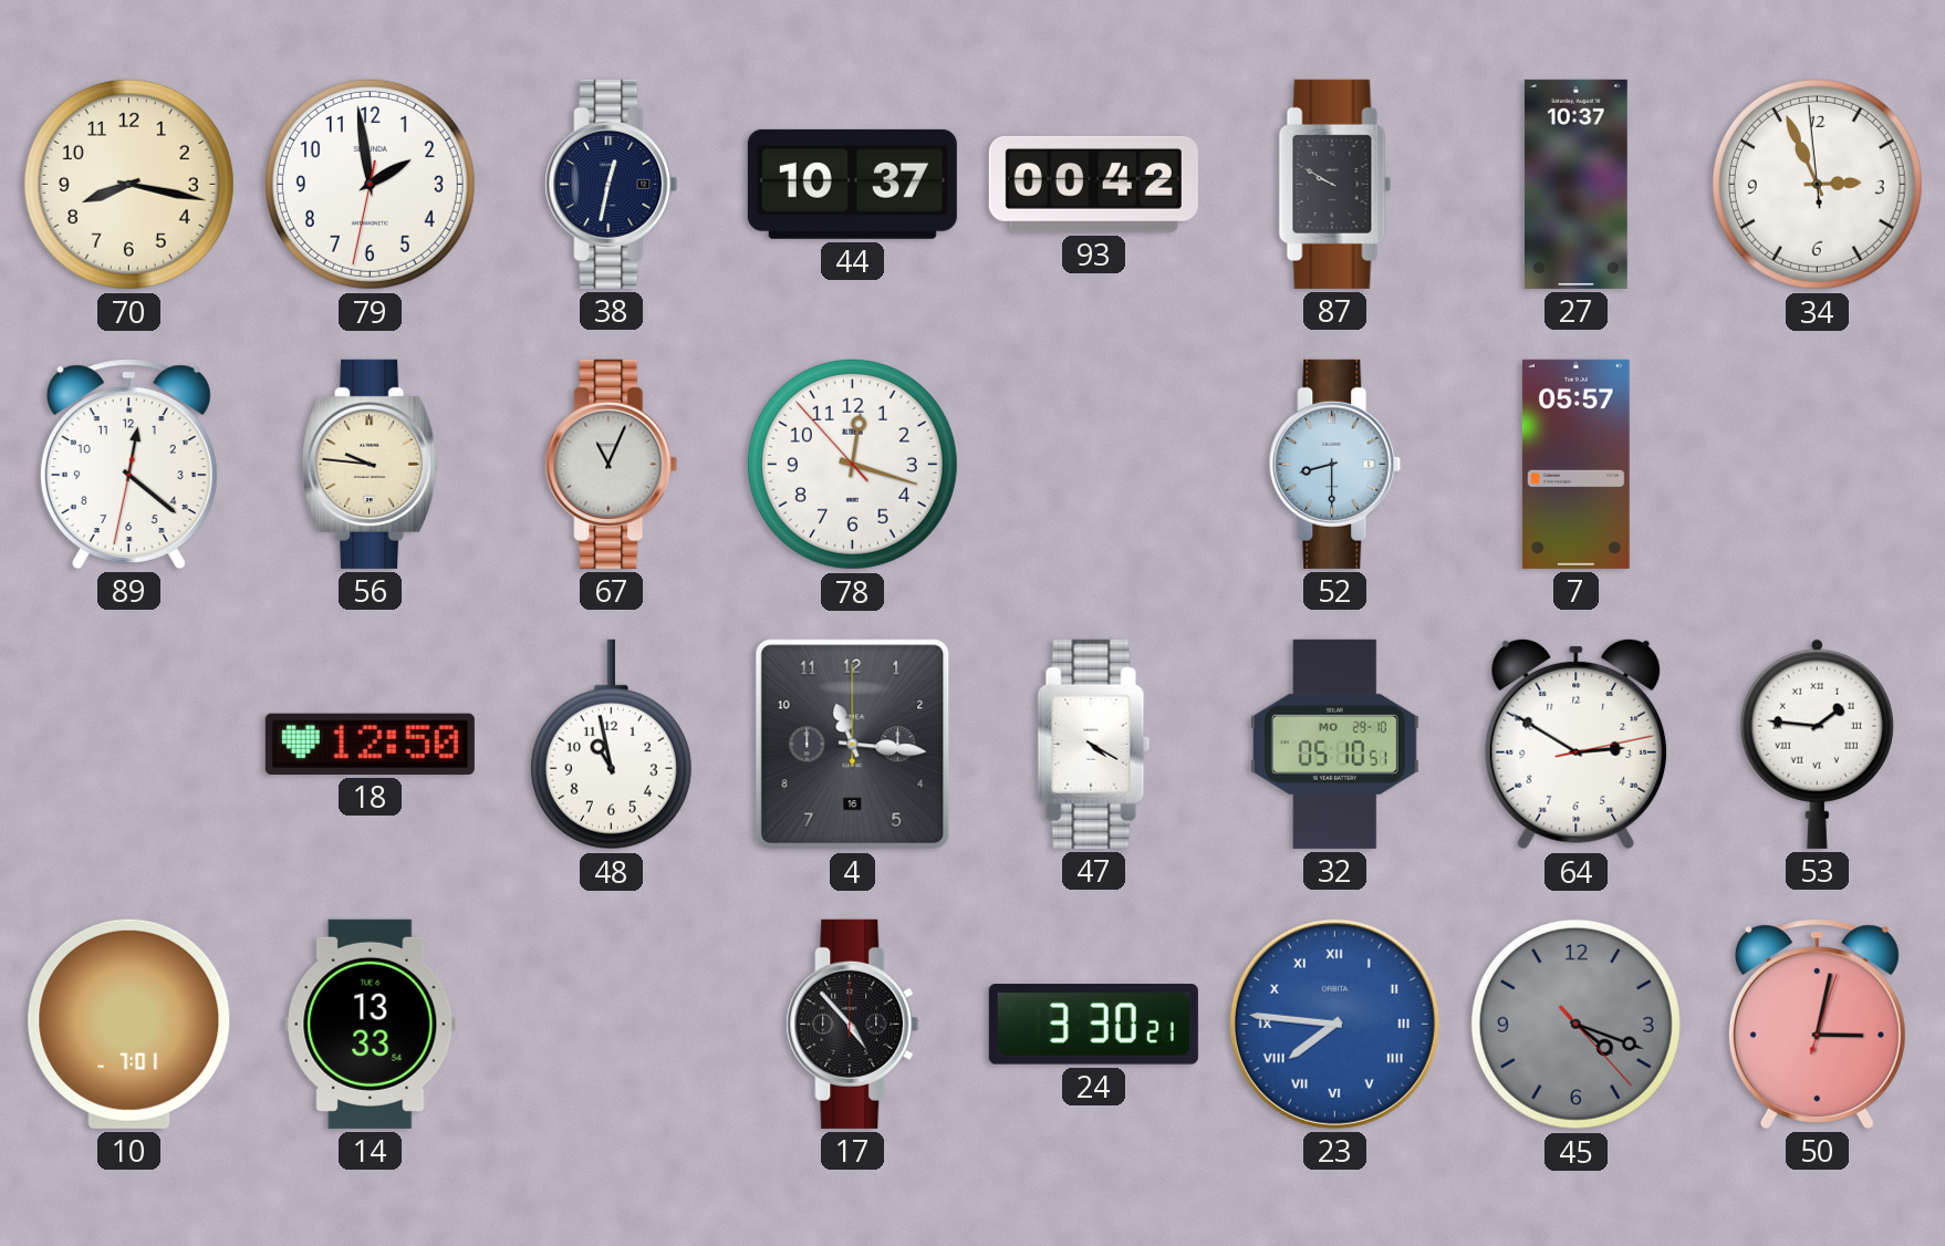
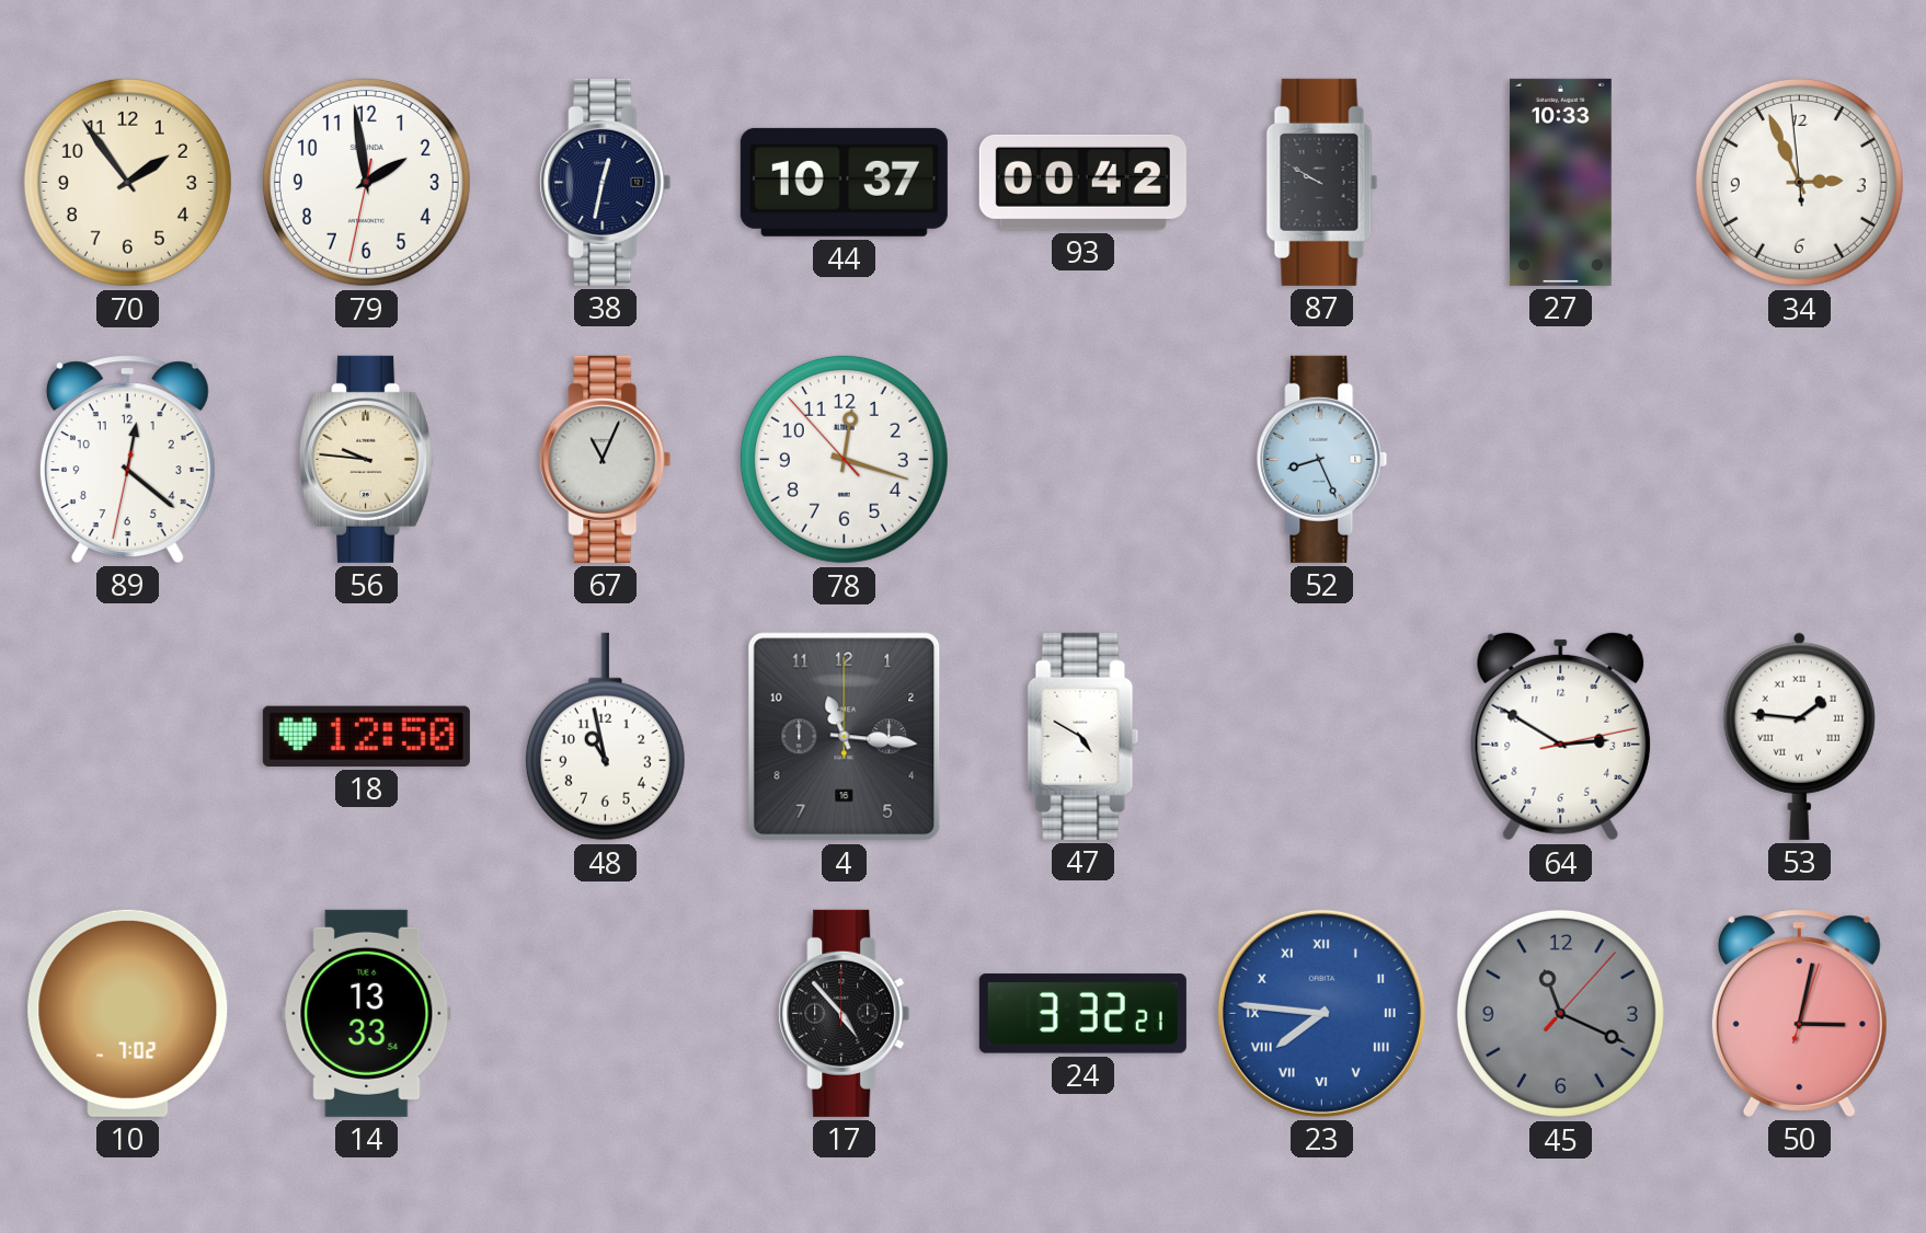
70: 8:17 -> 1:54 (127, 182)
27: 10:37 -> 10:33 (1560, 182)
52: 8:30 -> 8:26 (1322, 459)
7: 05:57 -> none (1575, 464)
47: 4:20 -> 4:50 (1084, 736)
32: 05:10 -> none (1334, 744)
10: 7:01 -> 7:02 (128, 1013)
24: 3:30 -> 3:32 (1082, 1014)
45: 4:18 -> 11:19 (1560, 1013)
